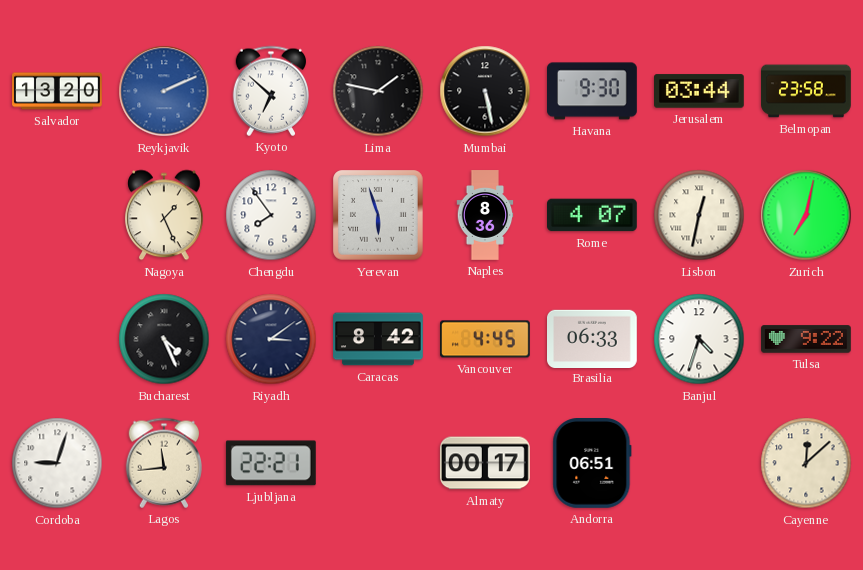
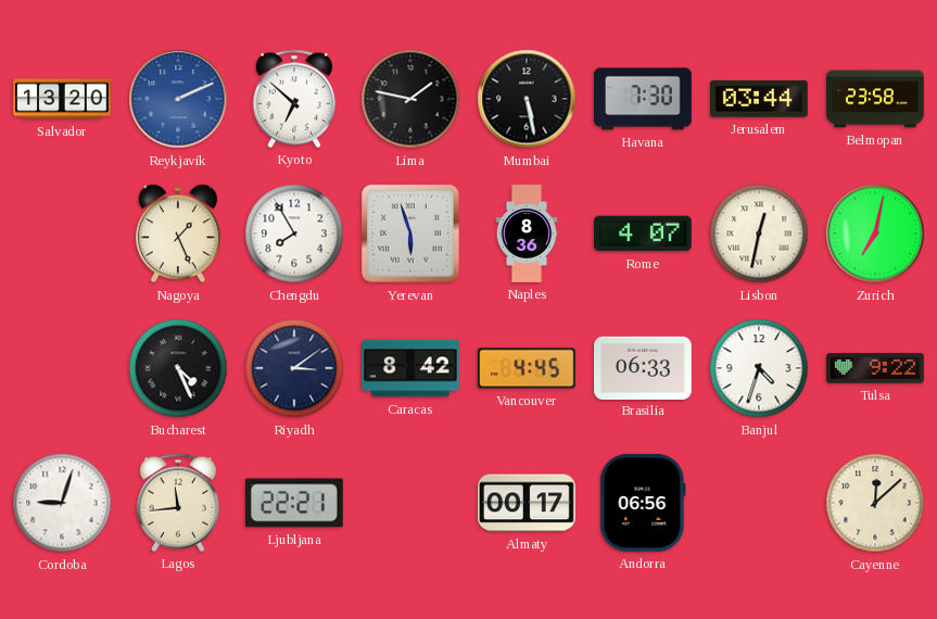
Havana: 9:30 -> 7:30 (644, 99)
Chengdu: 7:54 -> 7:55 (294, 233)
Andorra: 06:51 -> 06:56 (643, 504)
